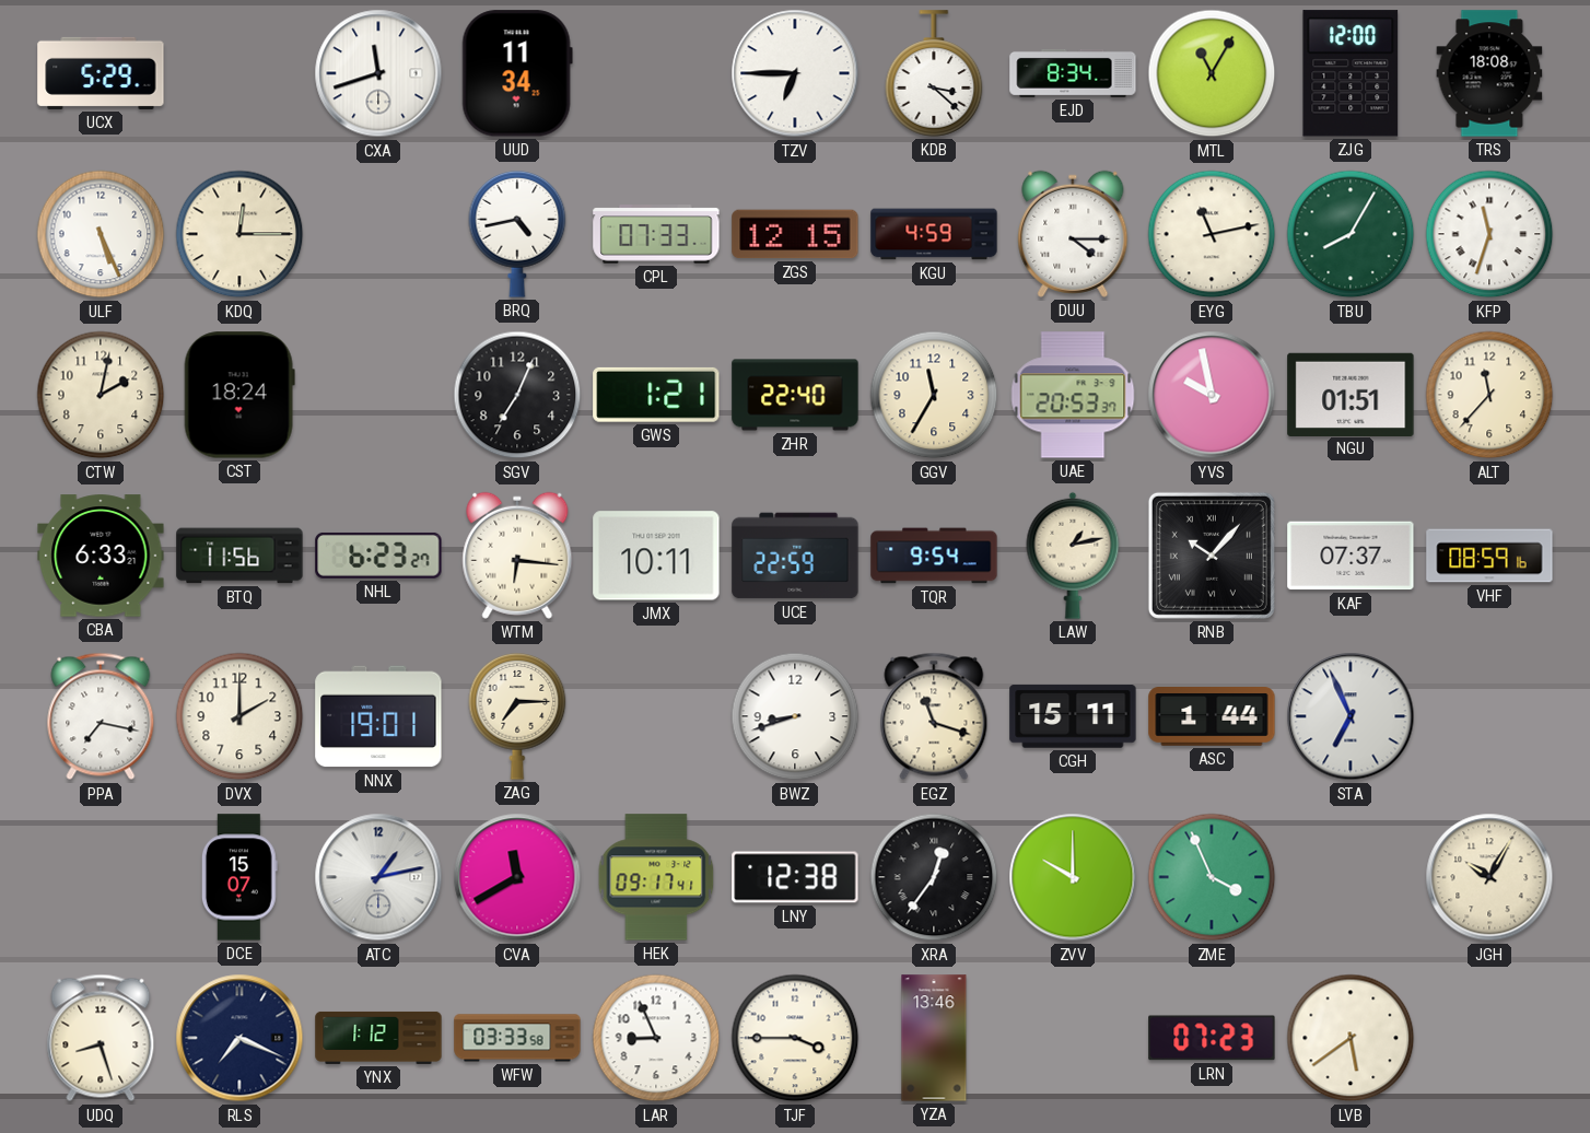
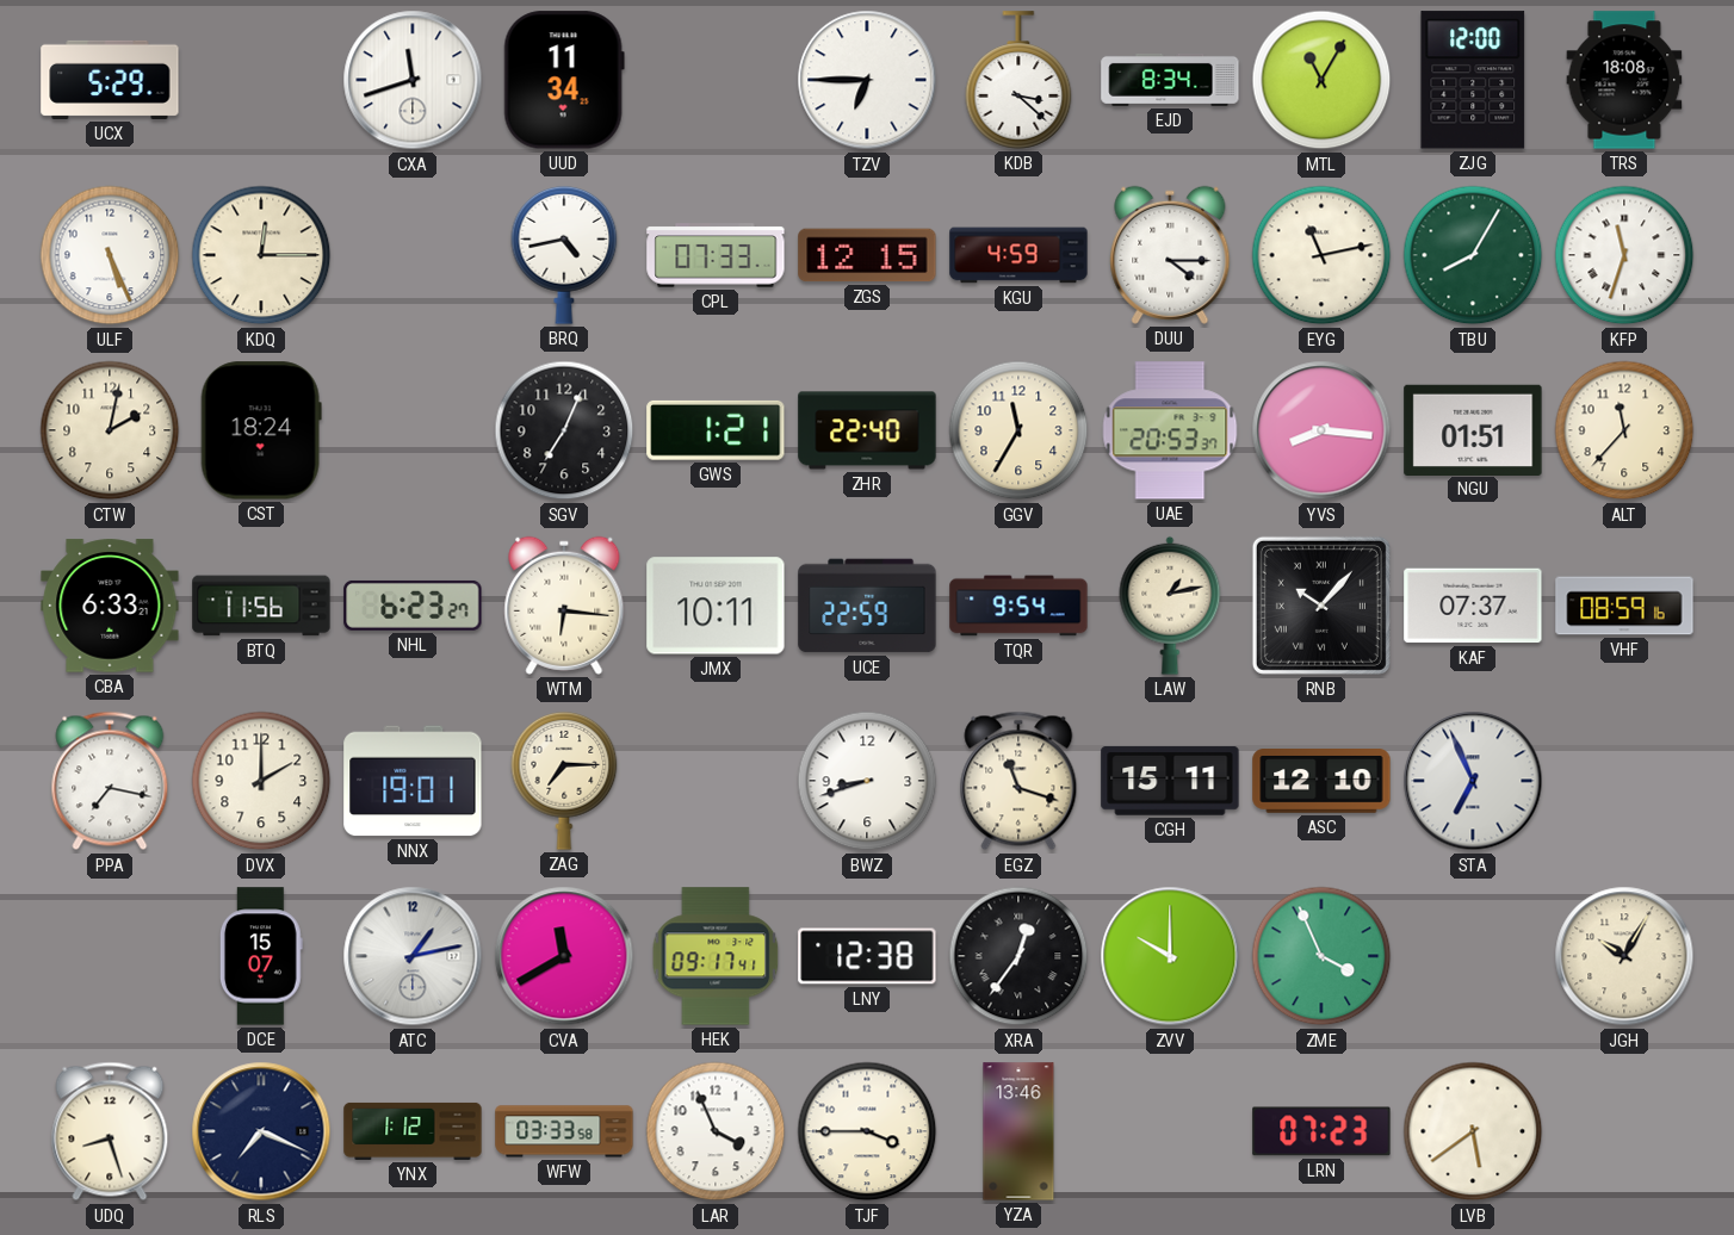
YVS: 9:58 -> 8:16 (1321, 430)
ASC: 1:44 -> 12:10 (1321, 782)
LAR: 8:56 -> 3:56 (716, 1131)
